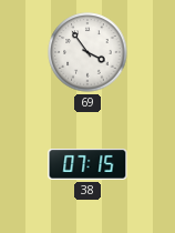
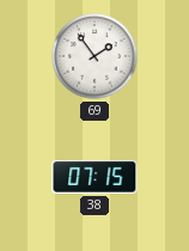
69: 3:54 -> 1:54 (94, 56)
